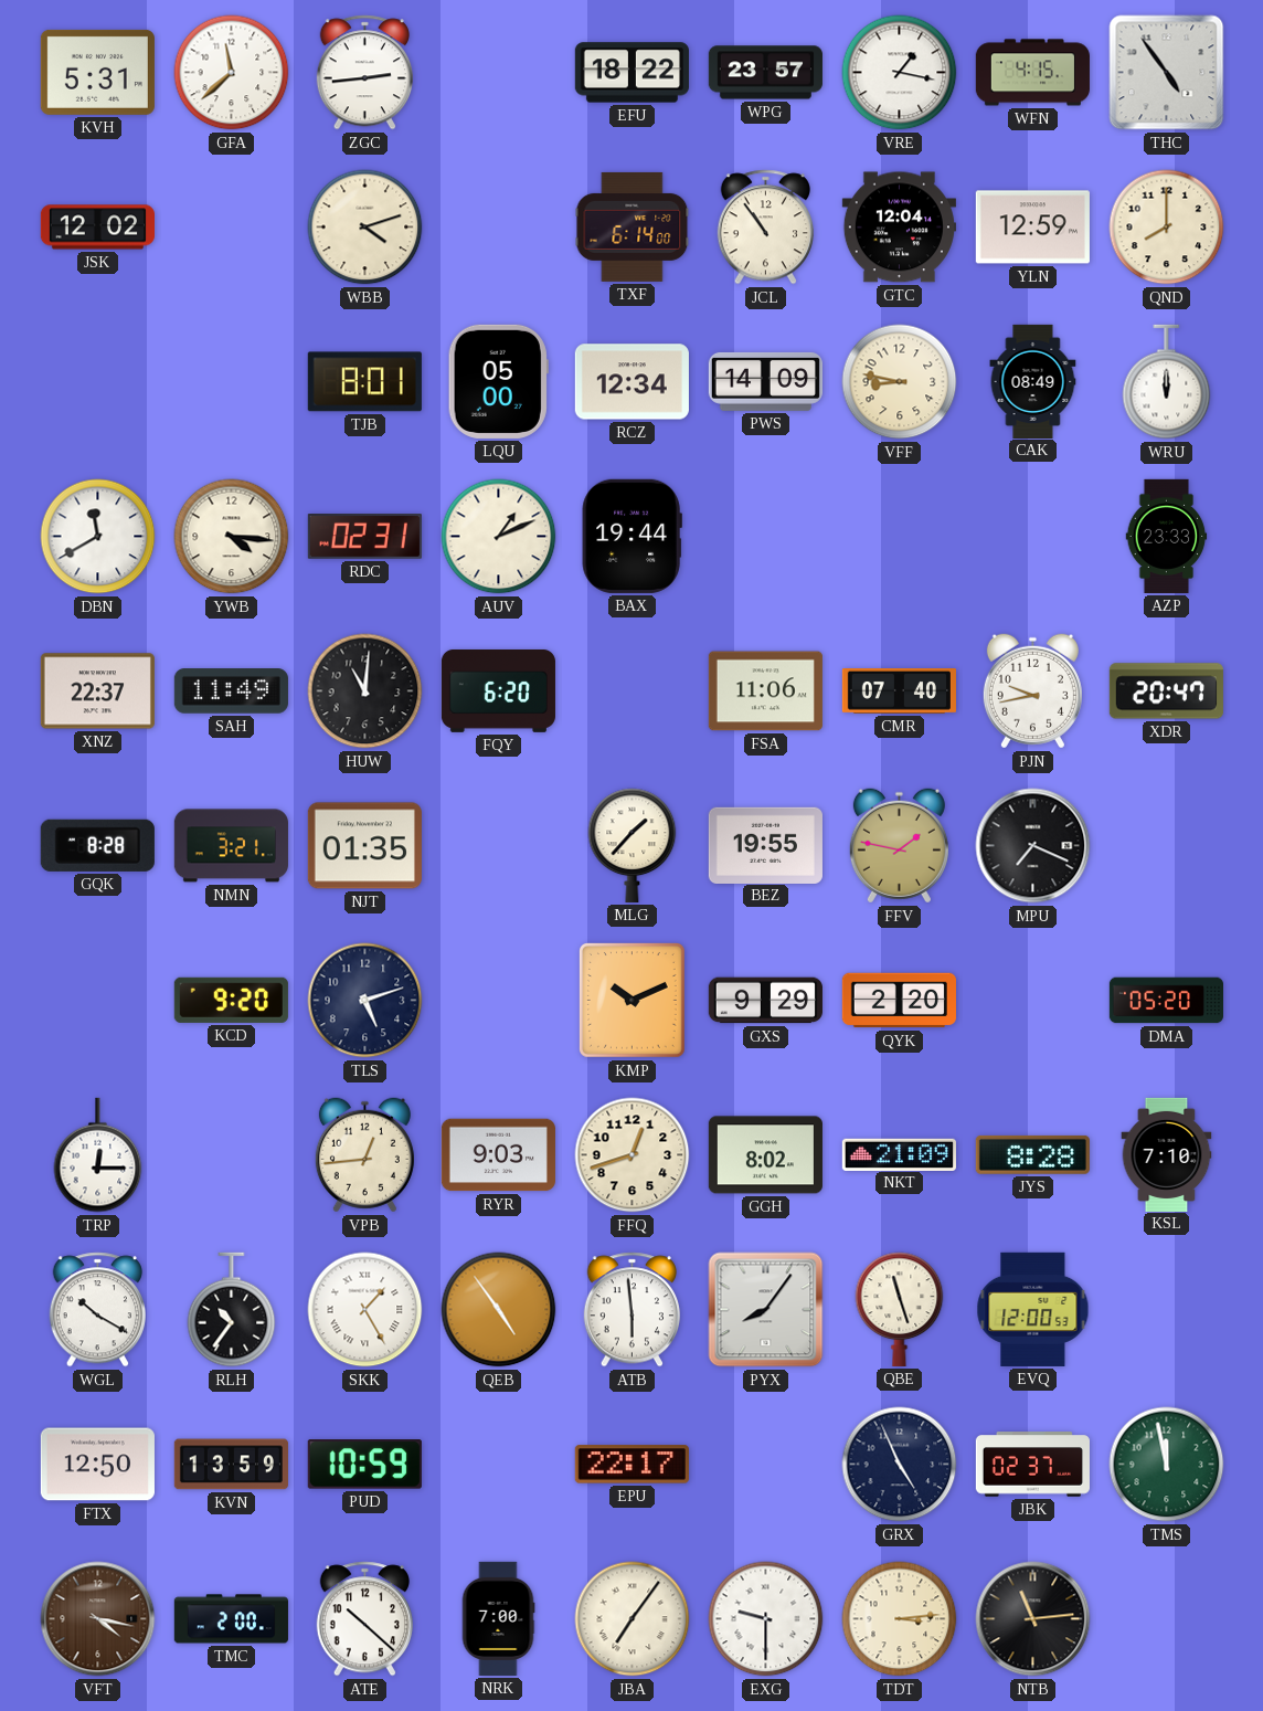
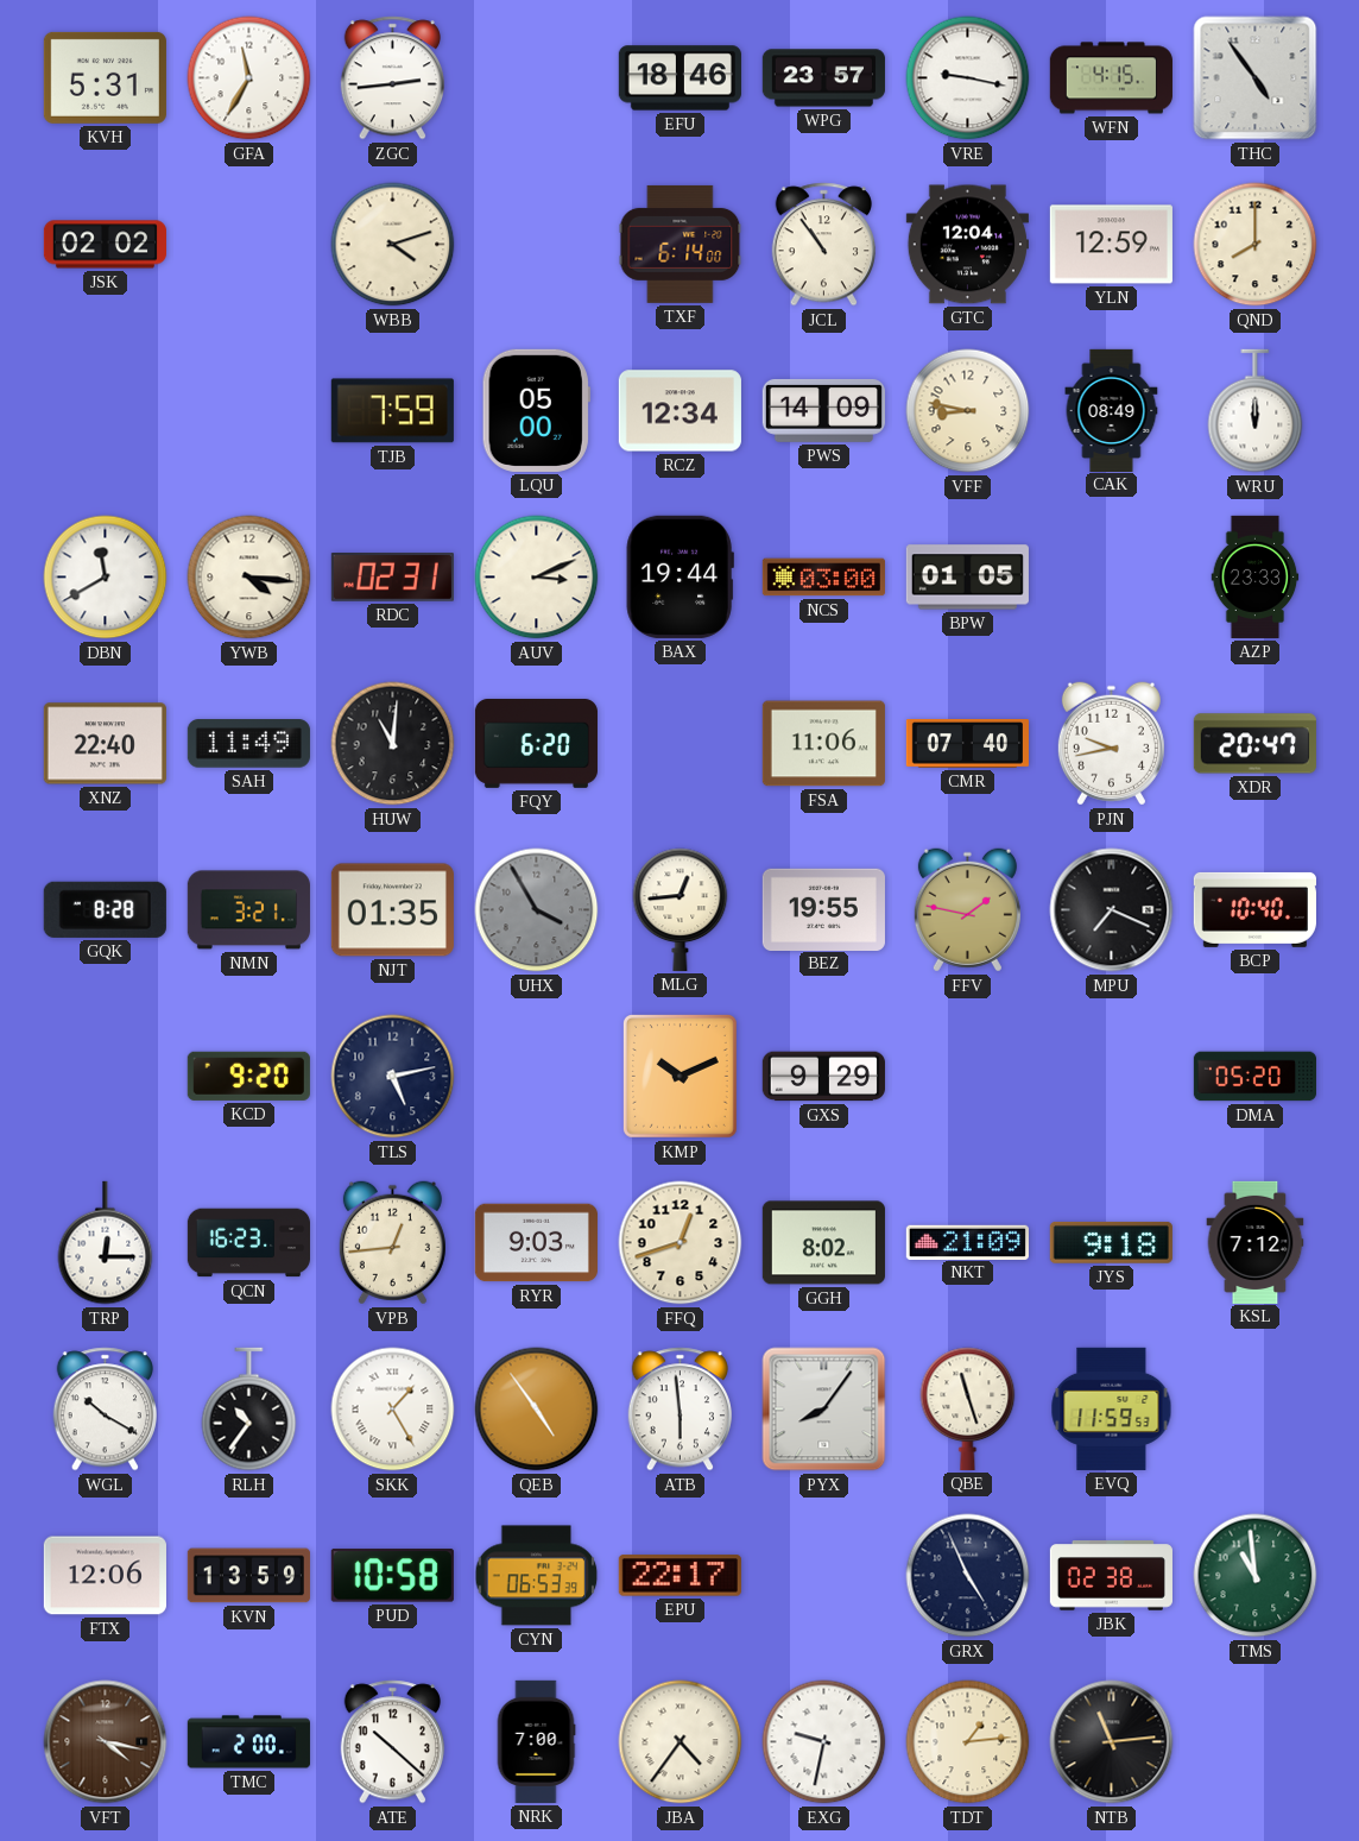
GFA: 11:38 -> 11:35 (249, 78)
EFU: 18:22 -> 18:46 (679, 78)
VRE: 1:17 -> 9:17 (968, 78)
JSK: 12:02 -> 02:02 (105, 245)
TJB: 8:01 -> 7:59 (392, 411)
AUV: 1:11 -> 3:11 (537, 578)
NCS: none -> 03:00 (823, 578)
BPW: none -> 01:05 (967, 578)
XNZ: 22:37 -> 22:40 (105, 744)
UHX: none -> 3:55 (537, 910)
MLG: 1:37 -> 12:44 (681, 909)
BCP: none -> 10:40 (1254, 909)
TLS: 5:12 -> 5:13 (393, 1077)
QYK: 2:20 -> none (899, 1001)
QCN: none -> 16:23 (248, 1243)
JYS: 8:28 -> 9:18 (1111, 1242)
KSL: 7:10 -> 7:12 (1256, 1242)
EVQ: 12:00 -> 11:59 (1112, 1408)
FTX: 12:50 -> 12:06 (105, 1576)
PUD: 10:59 -> 10:58 (392, 1576)
CYN: none -> 06:53 (537, 1576)
JBK: 02:37 -> 02:38 (1111, 1576)
TMS: 11:58 -> 10:59 (1256, 1576)
JBA: 7:06 -> 4:36 (681, 1742)
EXG: 9:30 -> 9:32 (824, 1742)
TDT: 3:14 -> 1:14 (968, 1742)
